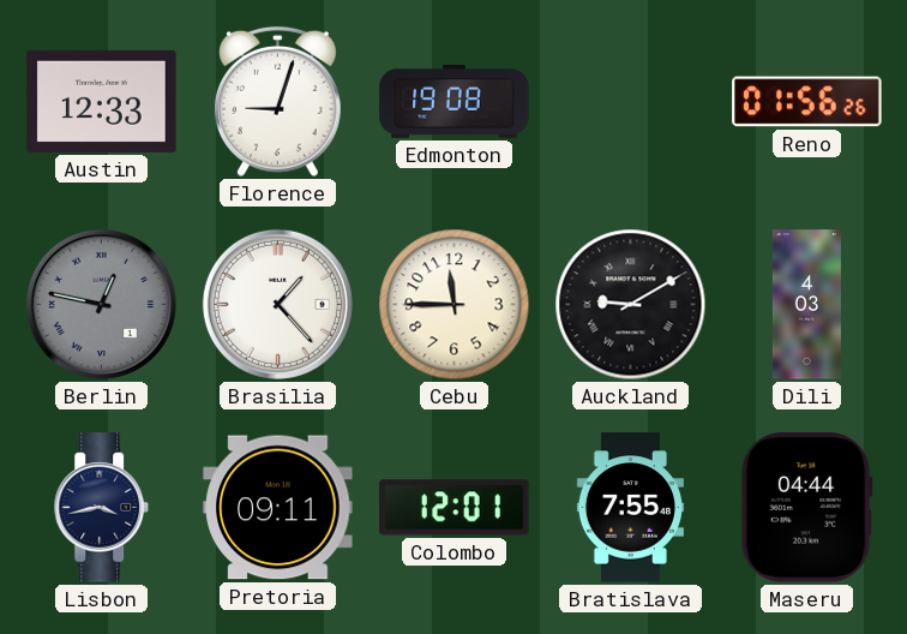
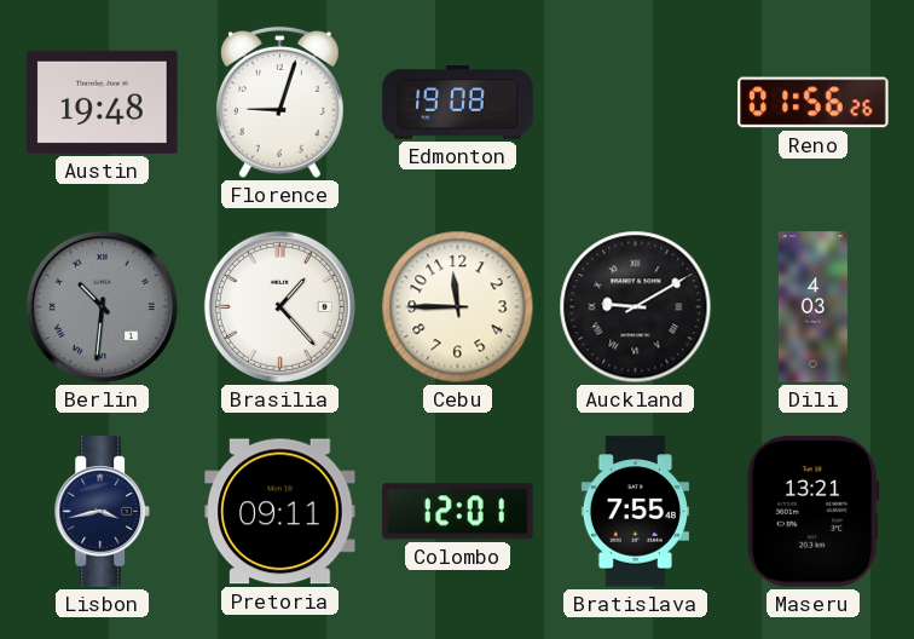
Austin: 12:33 -> 19:48 (103, 102)
Berlin: 12:47 -> 10:31 (102, 306)
Maseru: 04:44 -> 13:21 (812, 512)
